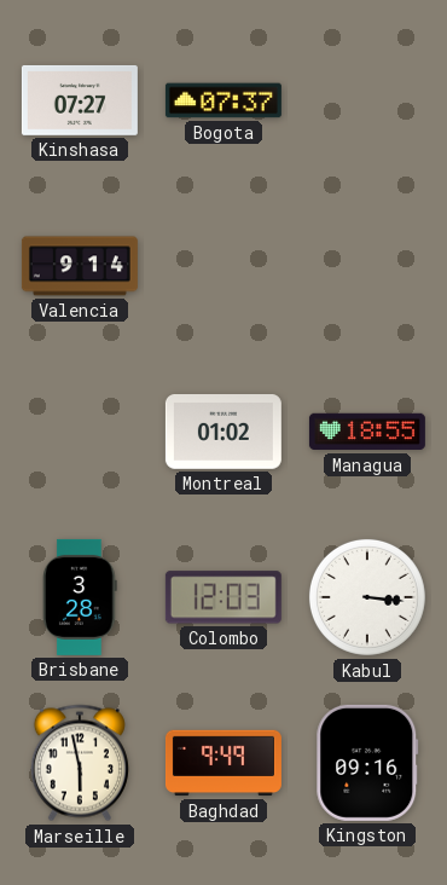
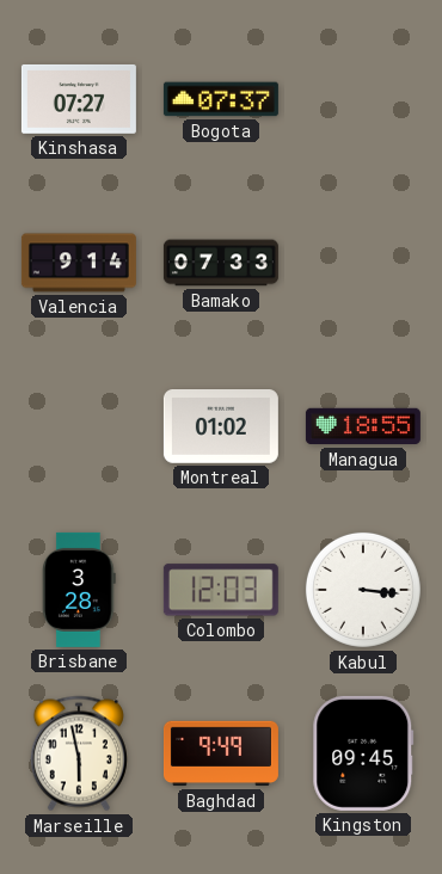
Bamako: none -> 07:33 (221, 263)
Kingston: 09:16 -> 09:45 (363, 753)
